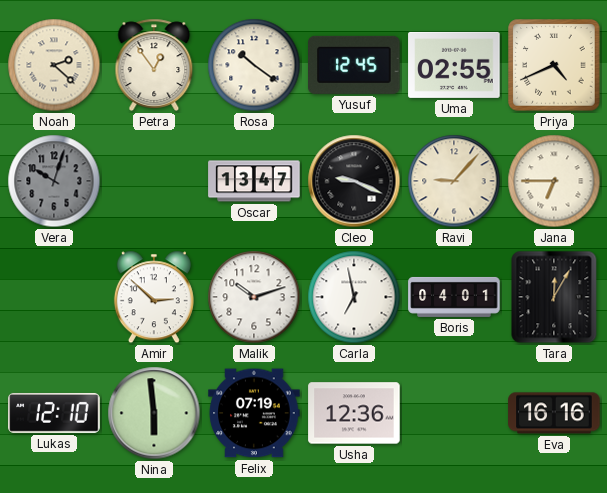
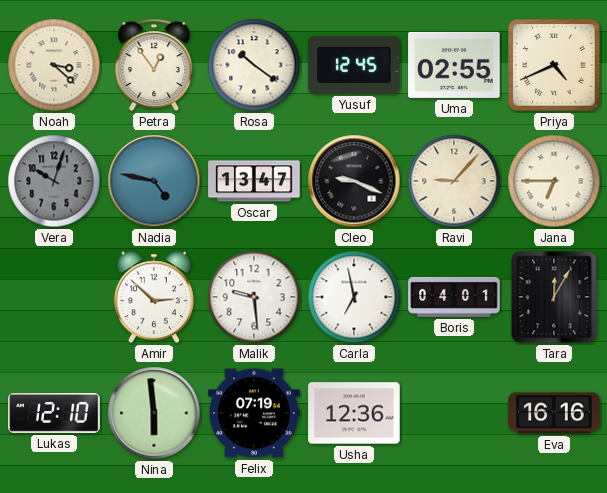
Noah: 2:22 -> 3:22 (54, 65)
Nadia: none -> 4:47 (154, 181)
Malik: 10:12 -> 9:29 (254, 297)
